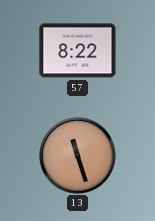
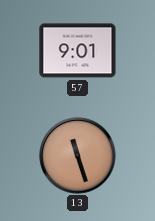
57: 8:22 -> 9:01 (78, 51)
